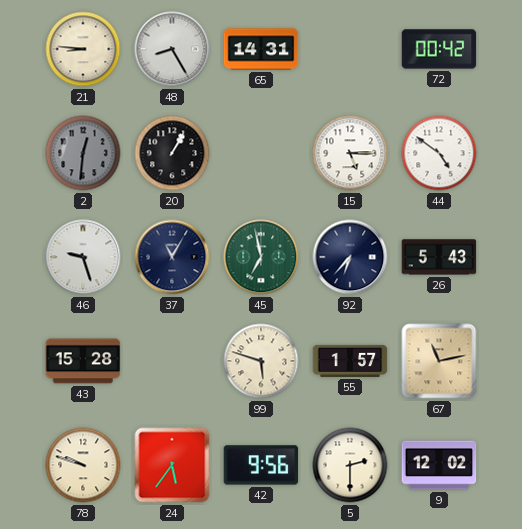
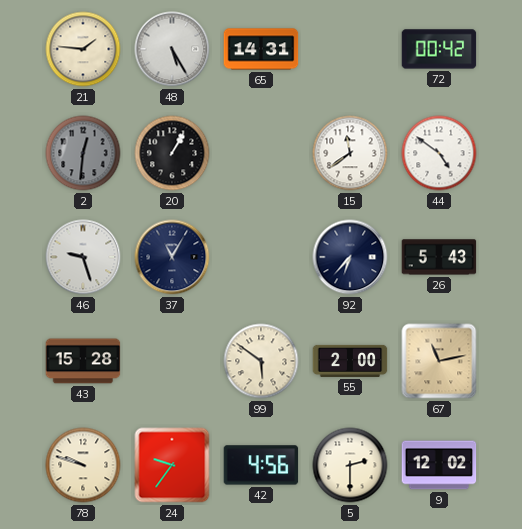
21: 8:46 -> 1:46 (83, 49)
48: 8:25 -> 5:25 (172, 49)
15: 5:15 -> 11:39 (350, 153)
45: 6:58 -> none (261, 257)
99: 5:48 -> 5:51 (261, 361)
55: 1:57 -> 2:00 (350, 361)
24: 5:36 -> 9:36 (172, 465)
42: 9:56 -> 4:56 (261, 465)
